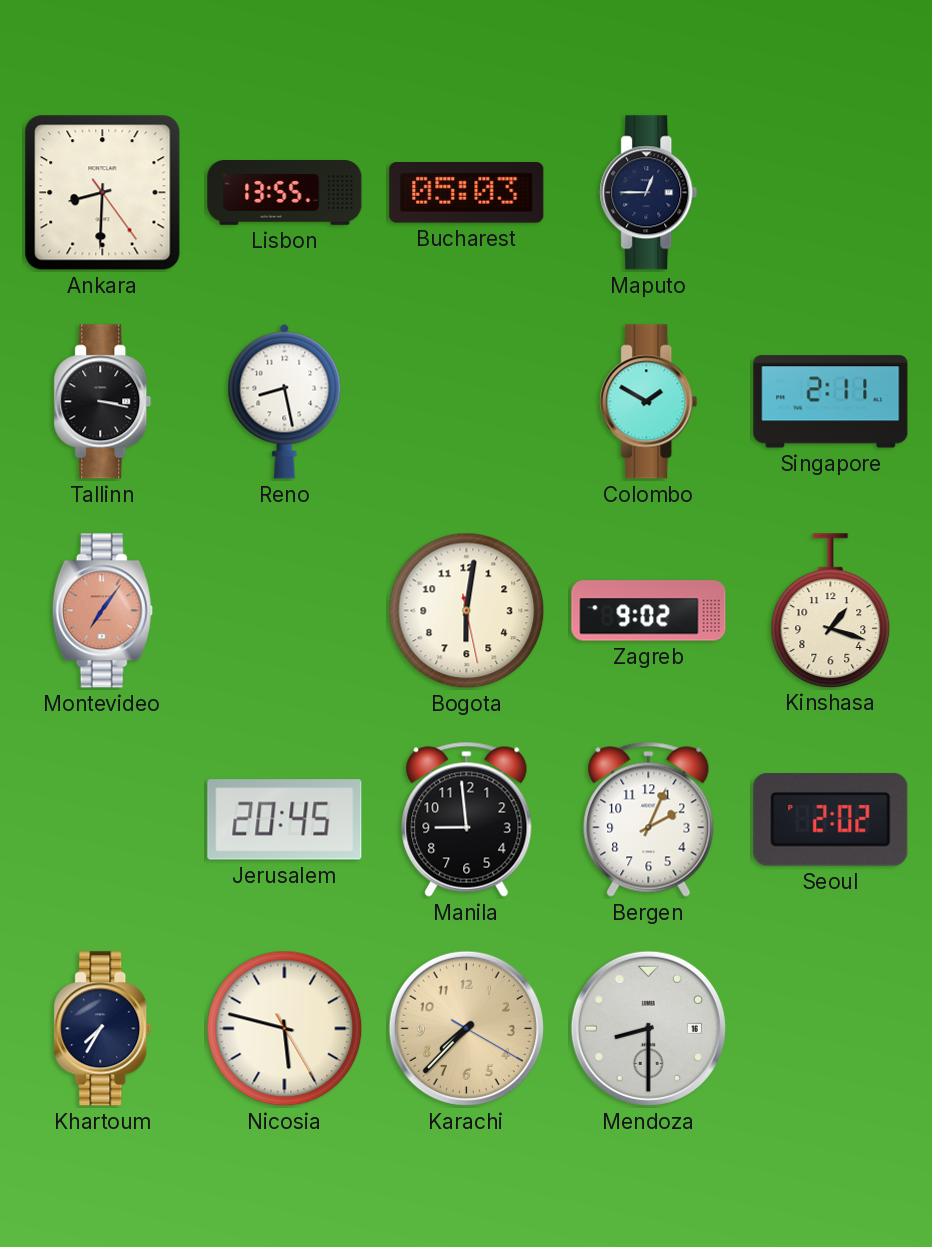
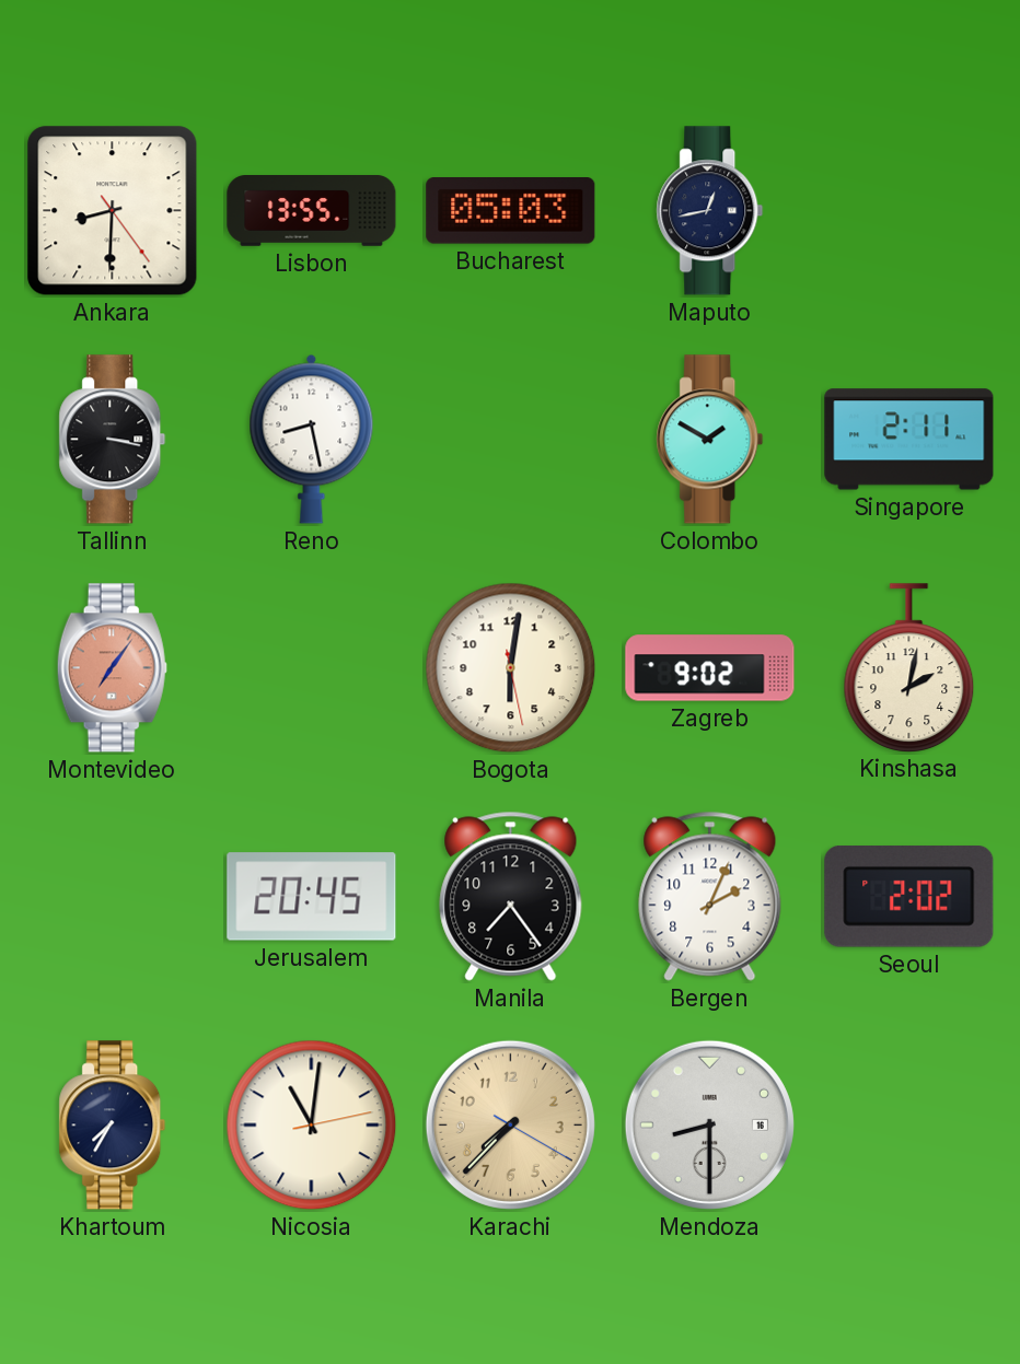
Maputo: 12:45 -> 12:43 (710, 211)
Kinshasa: 1:18 -> 2:02 (909, 667)
Manila: 8:59 -> 7:24 (511, 896)
Nicosia: 5:47 -> 11:01 (312, 1126)
